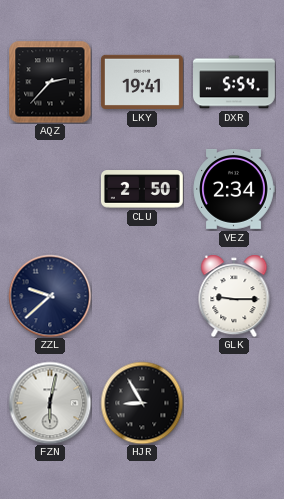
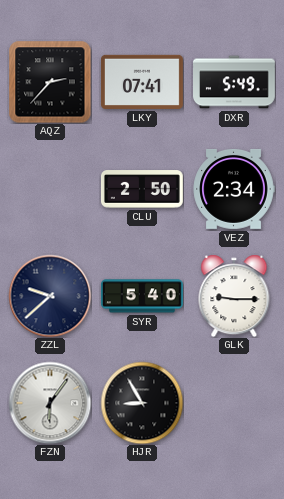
LKY: 19:41 -> 07:41 (142, 82)
DXR: 5:54 -> 5:49 (235, 82)
SYR: none -> 5:40 (143, 296)
FZN: 6:02 -> 6:06 (50, 403)
